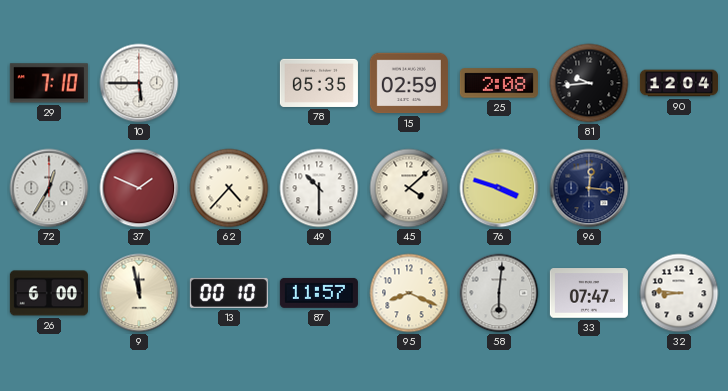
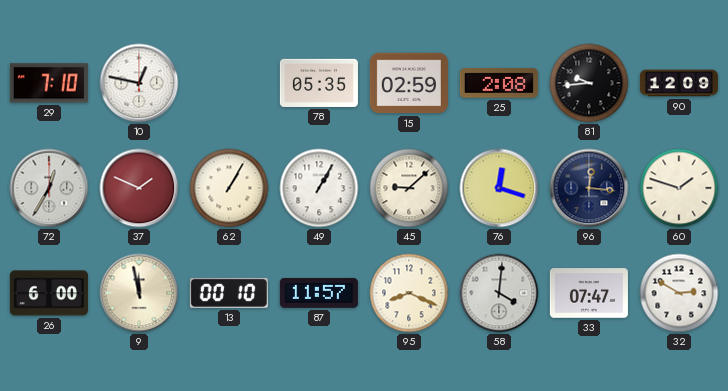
10: 5:45 -> 12:47 (139, 83)
90: 12:04 -> 12:09 (679, 83)
62: 4:37 -> 1:05 (229, 188)
49: 10:30 -> 1:05 (319, 188)
45: 4:08 -> 9:08 (409, 188)
76: 3:48 -> 12:18 (499, 188)
60: none -> 1:48 (679, 188)
58: 6:01 -> 4:01 (499, 293)
32: 8:46 -> 2:50 (679, 293)
